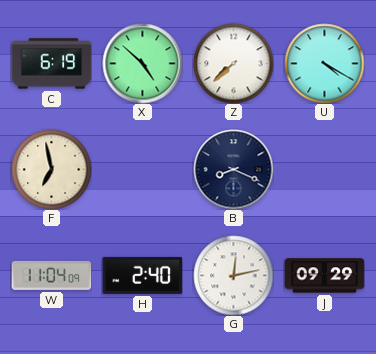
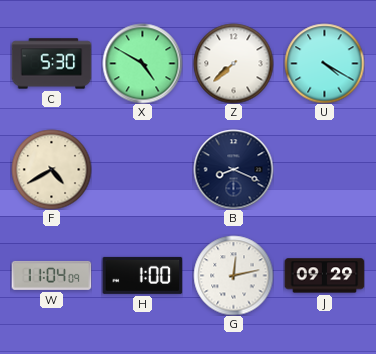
C: 6:19 -> 5:30 (51, 64)
X: 4:52 -> 4:50 (142, 63)
F: 6:58 -> 4:40 (51, 169)
H: 2:40 -> 1:00 (142, 275)
